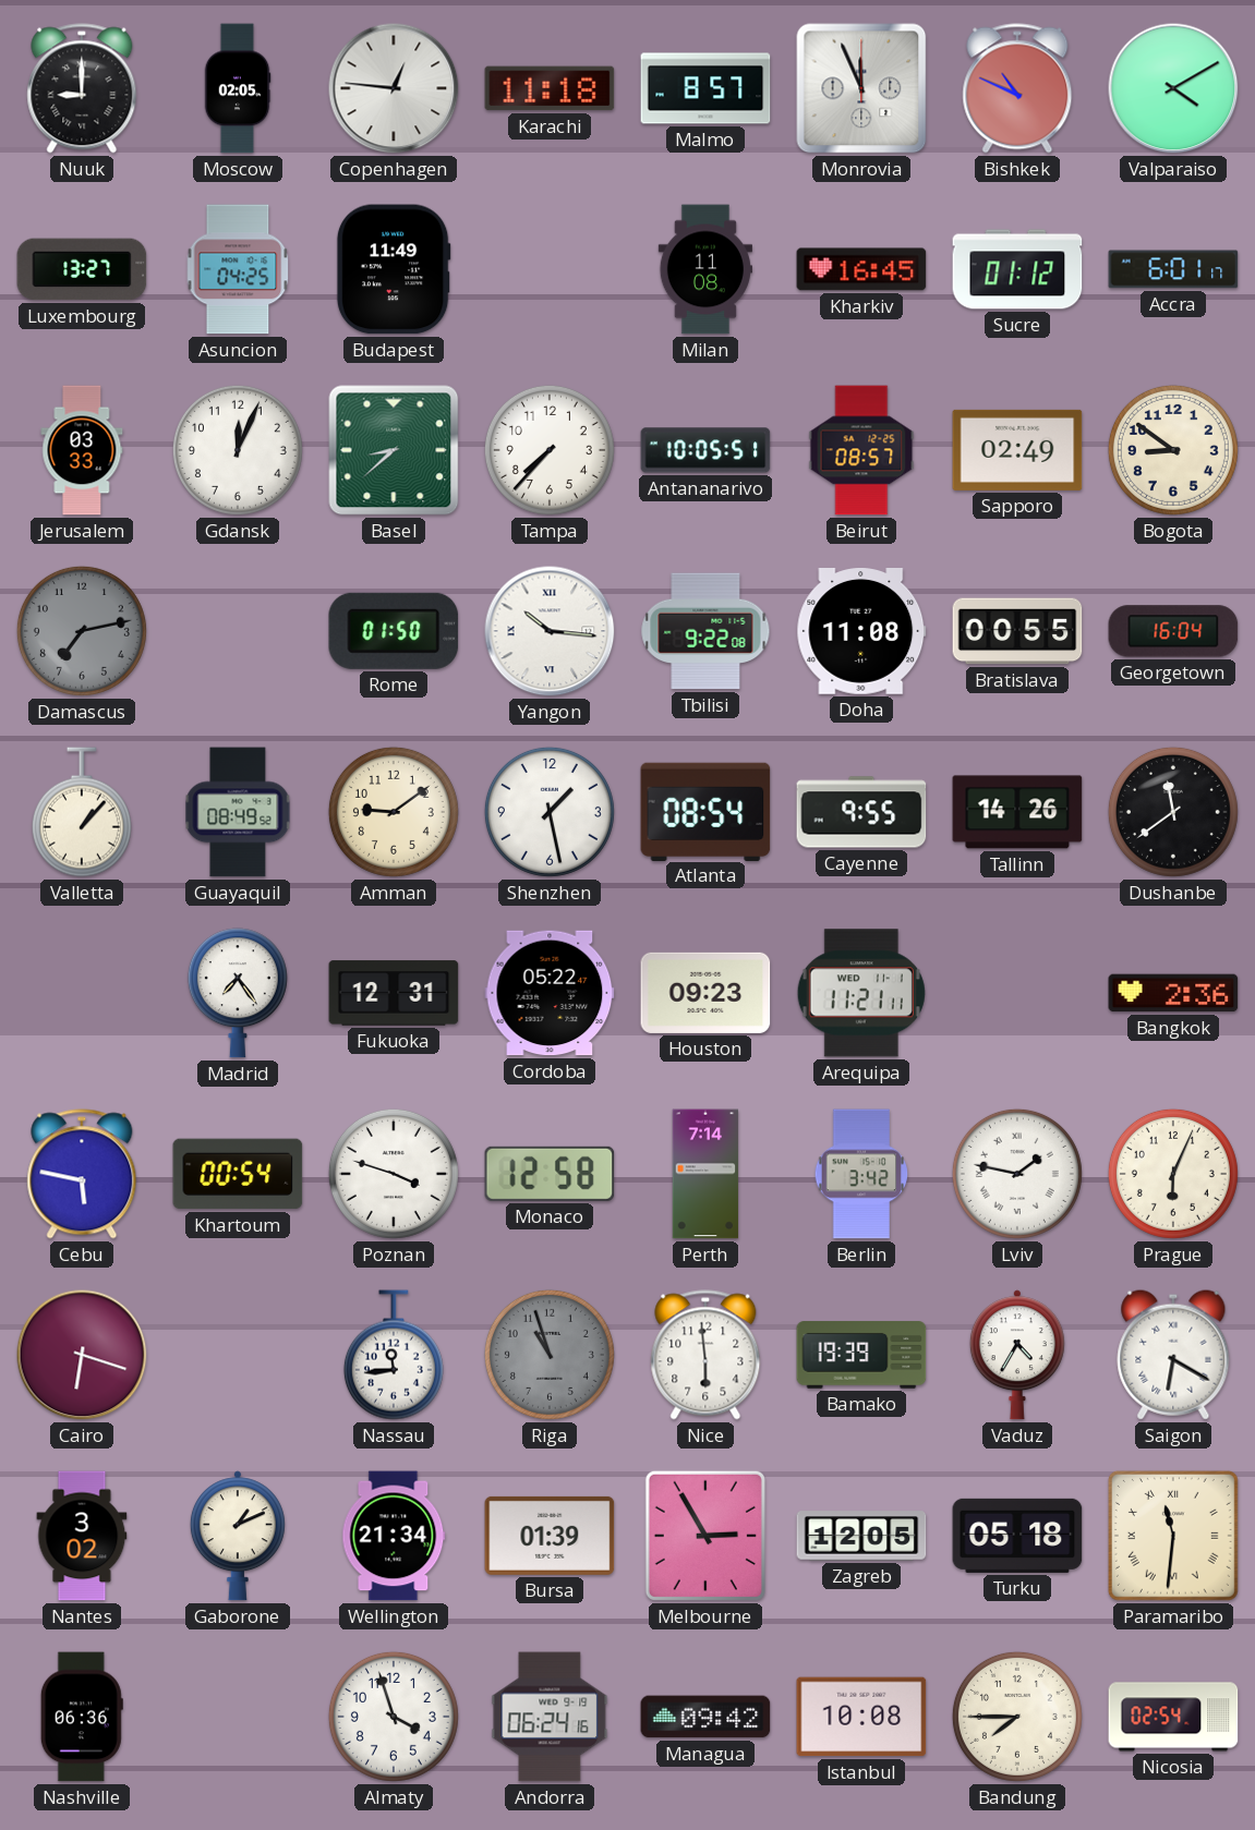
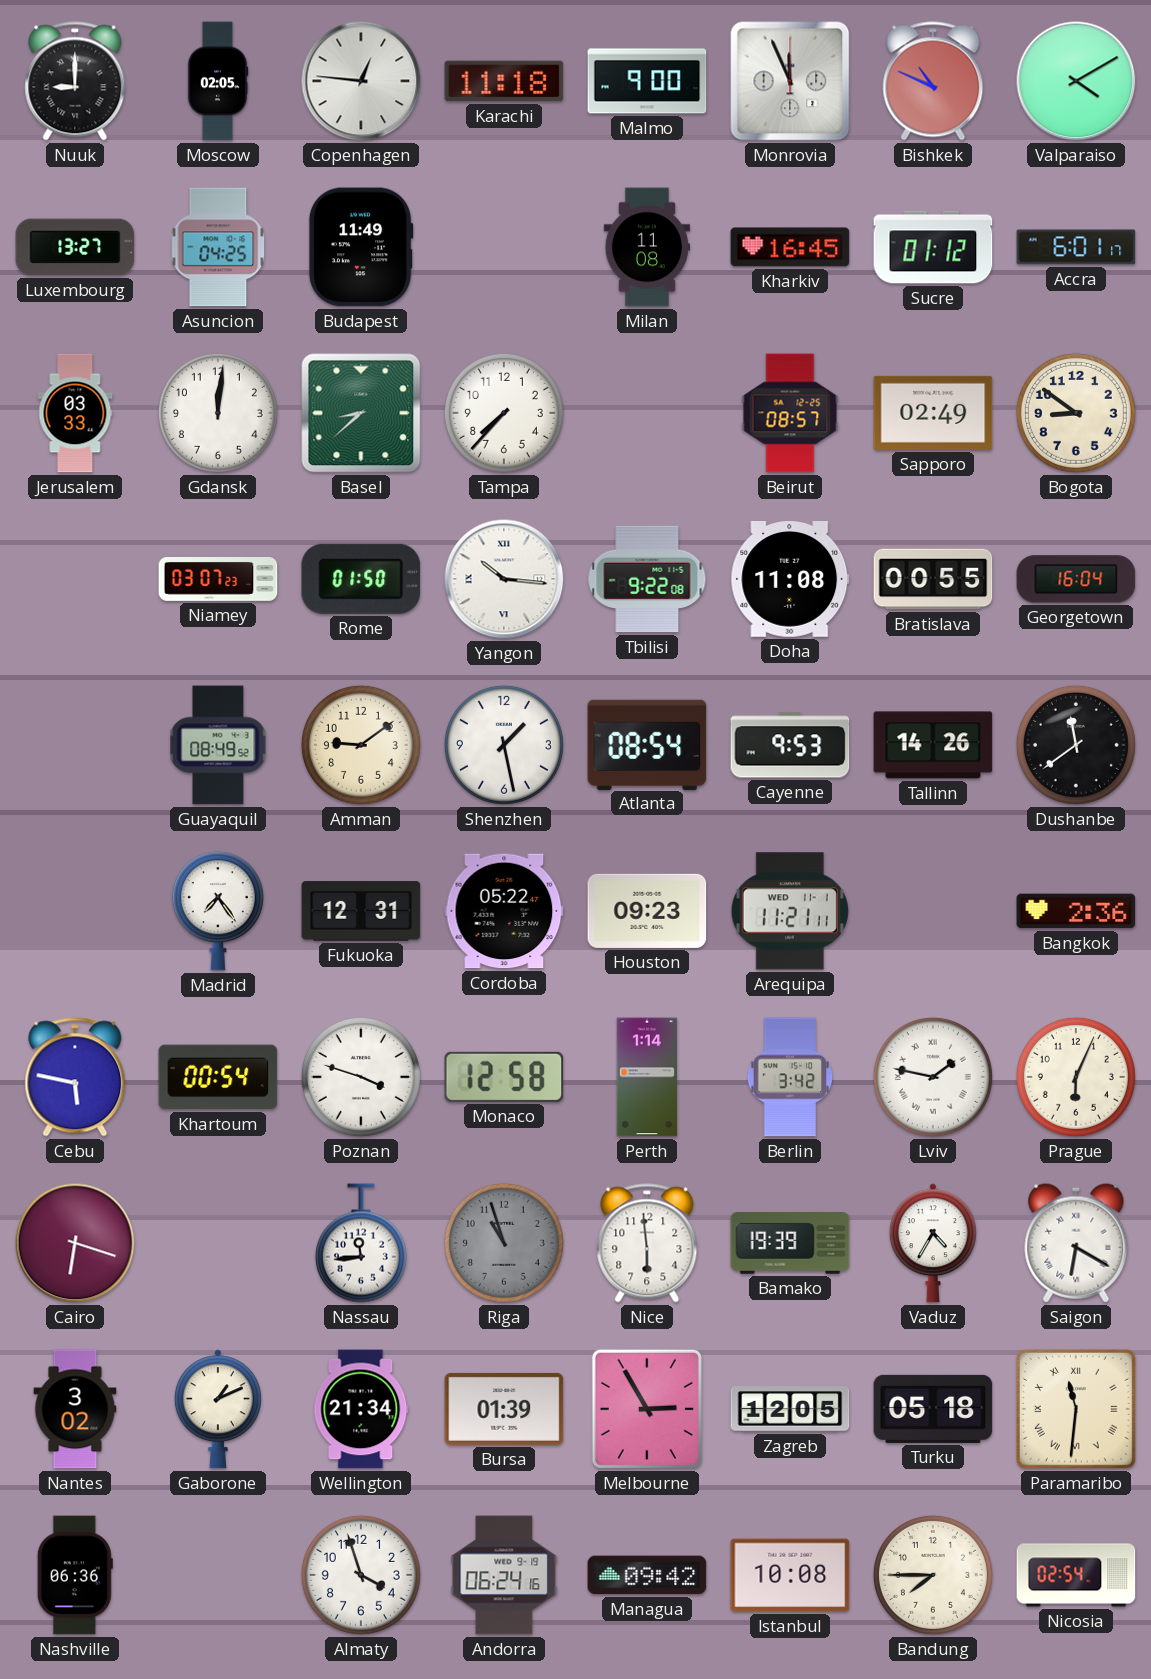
Malmo: 8:57 -> 9:00 (647, 81)
Gdansk: 12:04 -> 12:01 (218, 413)
Antananarivo: 10:05 -> none (705, 450)
Damascus: 7:13 -> none (82, 631)
Niamey: none -> 03:07 (218, 580)
Valletta: 1:07 -> none (82, 812)
Cayenne: 9:55 -> 9:53 (790, 745)
Perth: 7:14 -> 1:14 (647, 1077)
